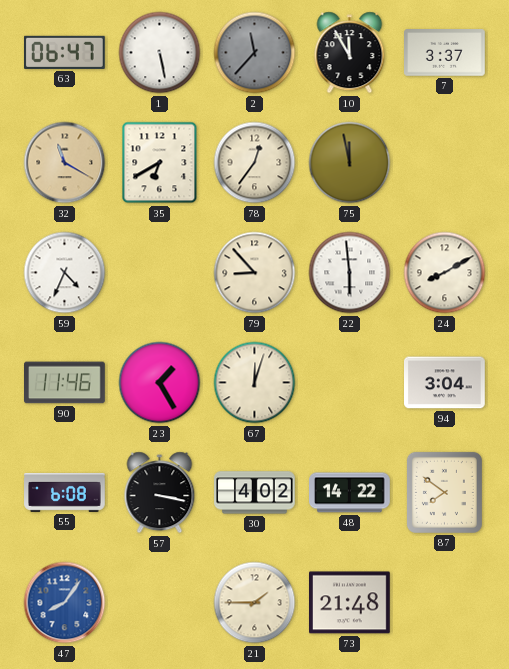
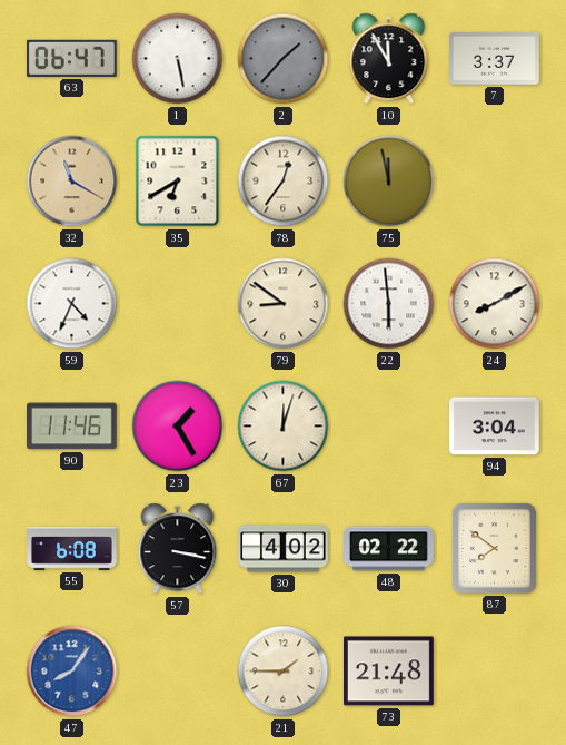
2: 11:37 -> 1:37 (284, 59)
79: 8:53 -> 8:51 (284, 304)
48: 14:22 -> 02:22 (389, 549)
